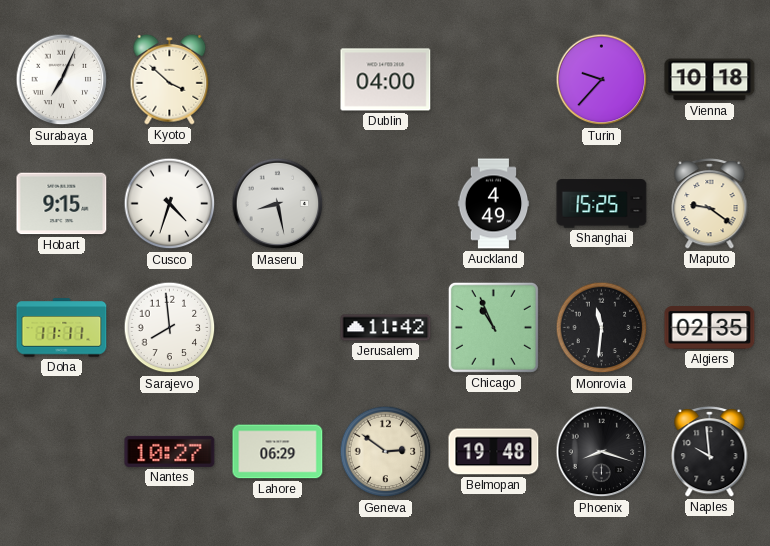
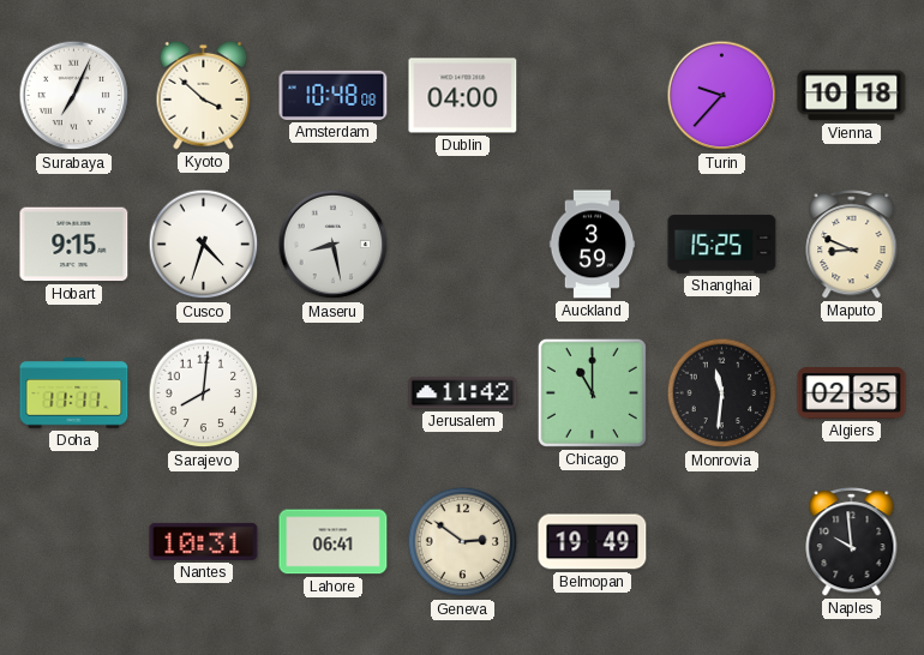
Amsterdam: none -> 10:48 (334, 95)
Auckland: 4:49 -> 3:59 (593, 245)
Maputo: 9:21 -> 8:49 (852, 245)
Sarajevo: 7:59 -> 8:01 (204, 393)
Chicago: 10:56 -> 11:00 (592, 392)
Nantes: 10:27 -> 10:31 (204, 541)
Lahore: 06:29 -> 06:41 (334, 542)
Belmopan: 19:48 -> 19:49 (593, 542)
Phoenix: 8:18 -> none (602, 452)
